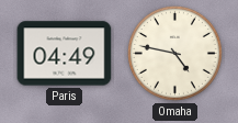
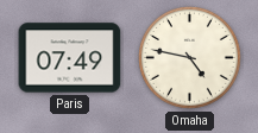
Paris: 04:49 -> 07:49 (70, 58)
